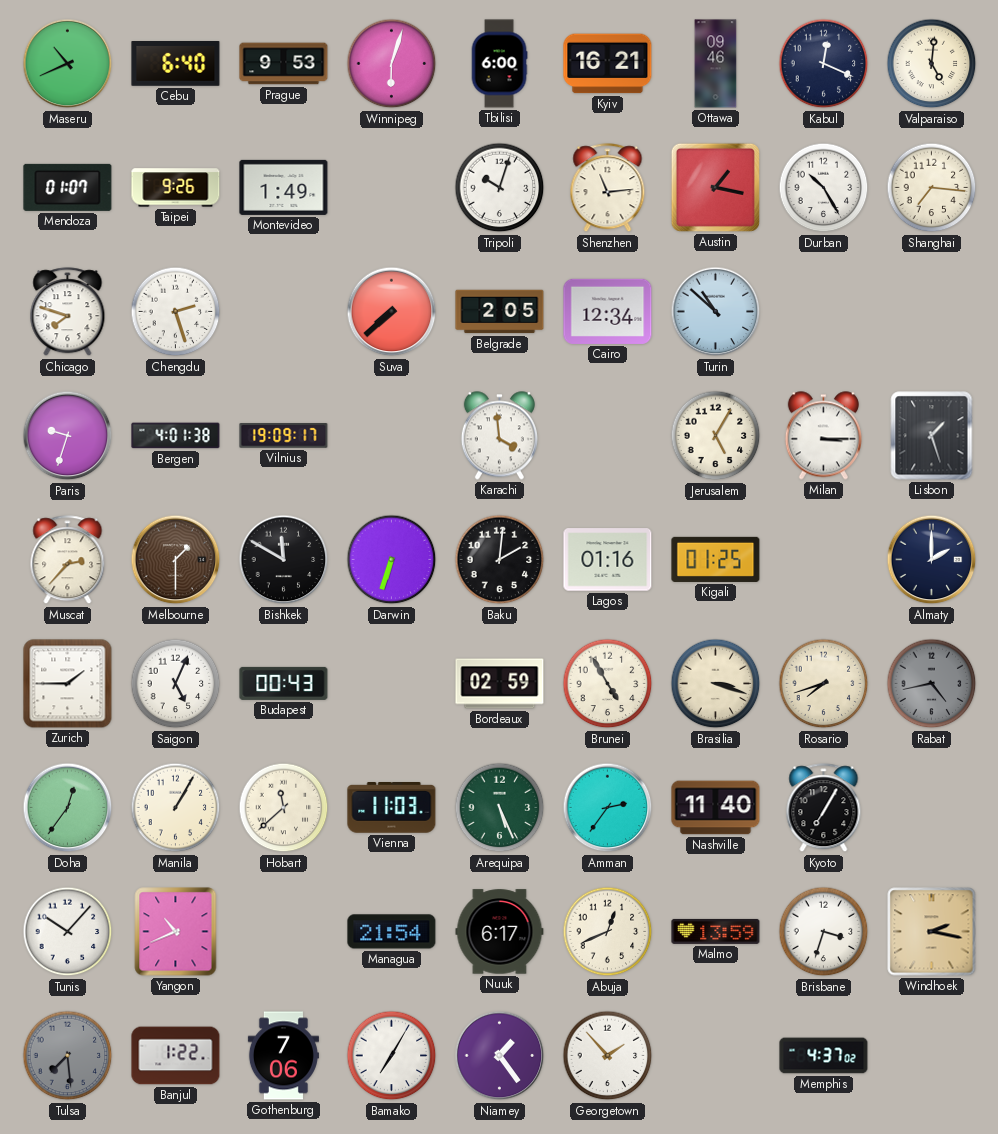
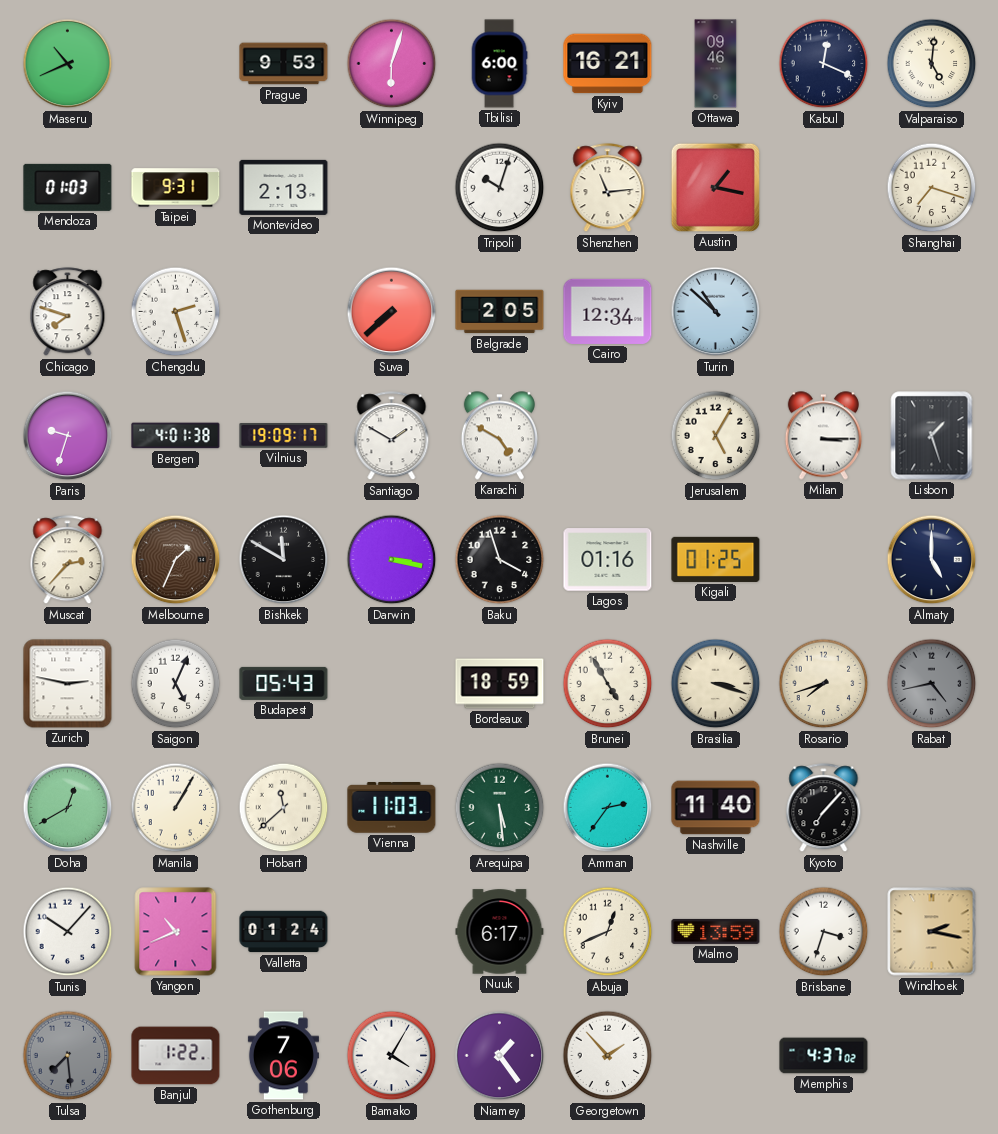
Cebu: 6:40 -> none (176, 64)
Mendoza: 01:07 -> 01:03 (68, 187)
Taipei: 9:26 -> 9:31 (176, 188)
Montevideo: 1:49 -> 2:13 (284, 187)
Durban: 10:25 -> none (824, 188)
Shanghai: 7:16 -> 7:18 (932, 188)
Santiago: none -> 1:50 (392, 436)
Karachi: 3:59 -> 4:50 (499, 436)
Melbourne: 1:30 -> 1:34 (176, 560)
Darwin: 6:33 -> 3:17 (392, 560)
Baku: 2:01 -> 3:57 (500, 560)
Almaty: 2:00 -> 5:00 (932, 560)
Zurich: 1:45 -> 2:47 (68, 684)
Budapest: 00:43 -> 05:43 (284, 683)
Bordeaux: 02:59 -> 18:59 (500, 684)
Doha: 12:36 -> 12:40 (68, 808)
Arequipa: 5:26 -> 5:29 (500, 808)
Kyoto: 7:05 -> 7:07 (824, 808)
Valletta: none -> 01:24 (284, 932)
Managua: 21:54 -> none (392, 932)
Bamako: 7:05 -> 4:05 (392, 1056)
